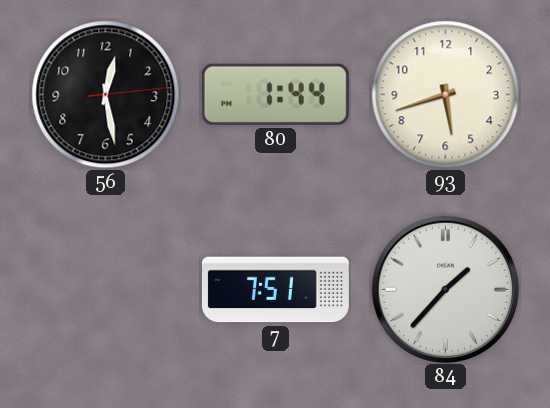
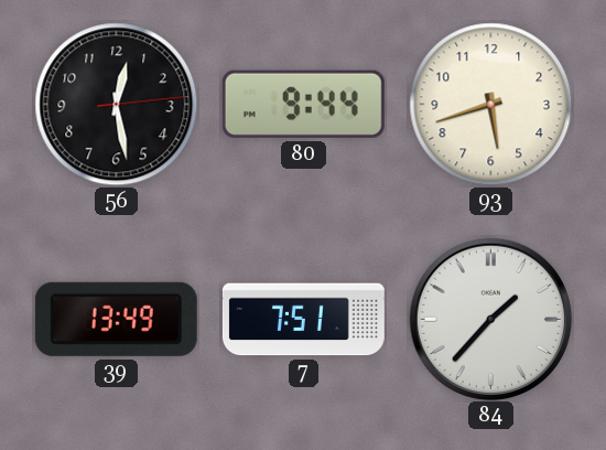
80: 1:44 -> 9:44 (303, 104)
39: none -> 13:49 (116, 319)
